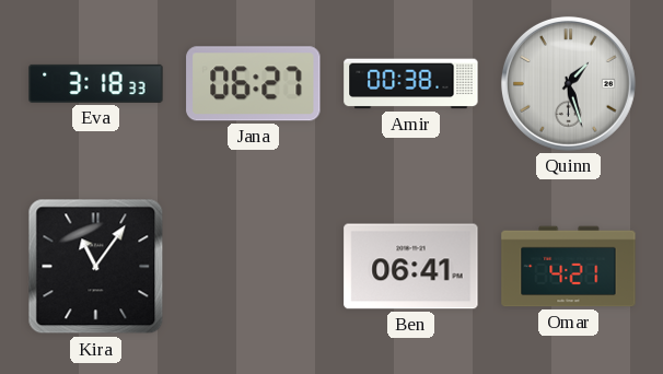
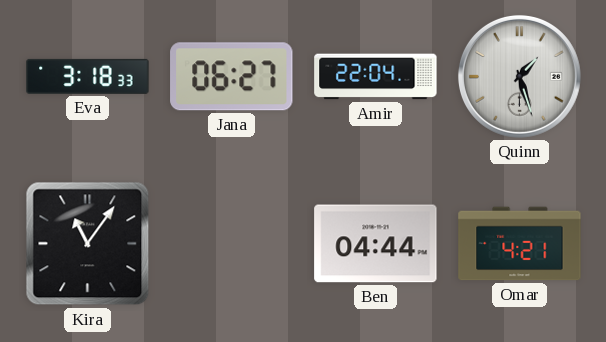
Amir: 00:38 -> 22:04 (376, 77)
Ben: 06:41 -> 04:44 (376, 244)
